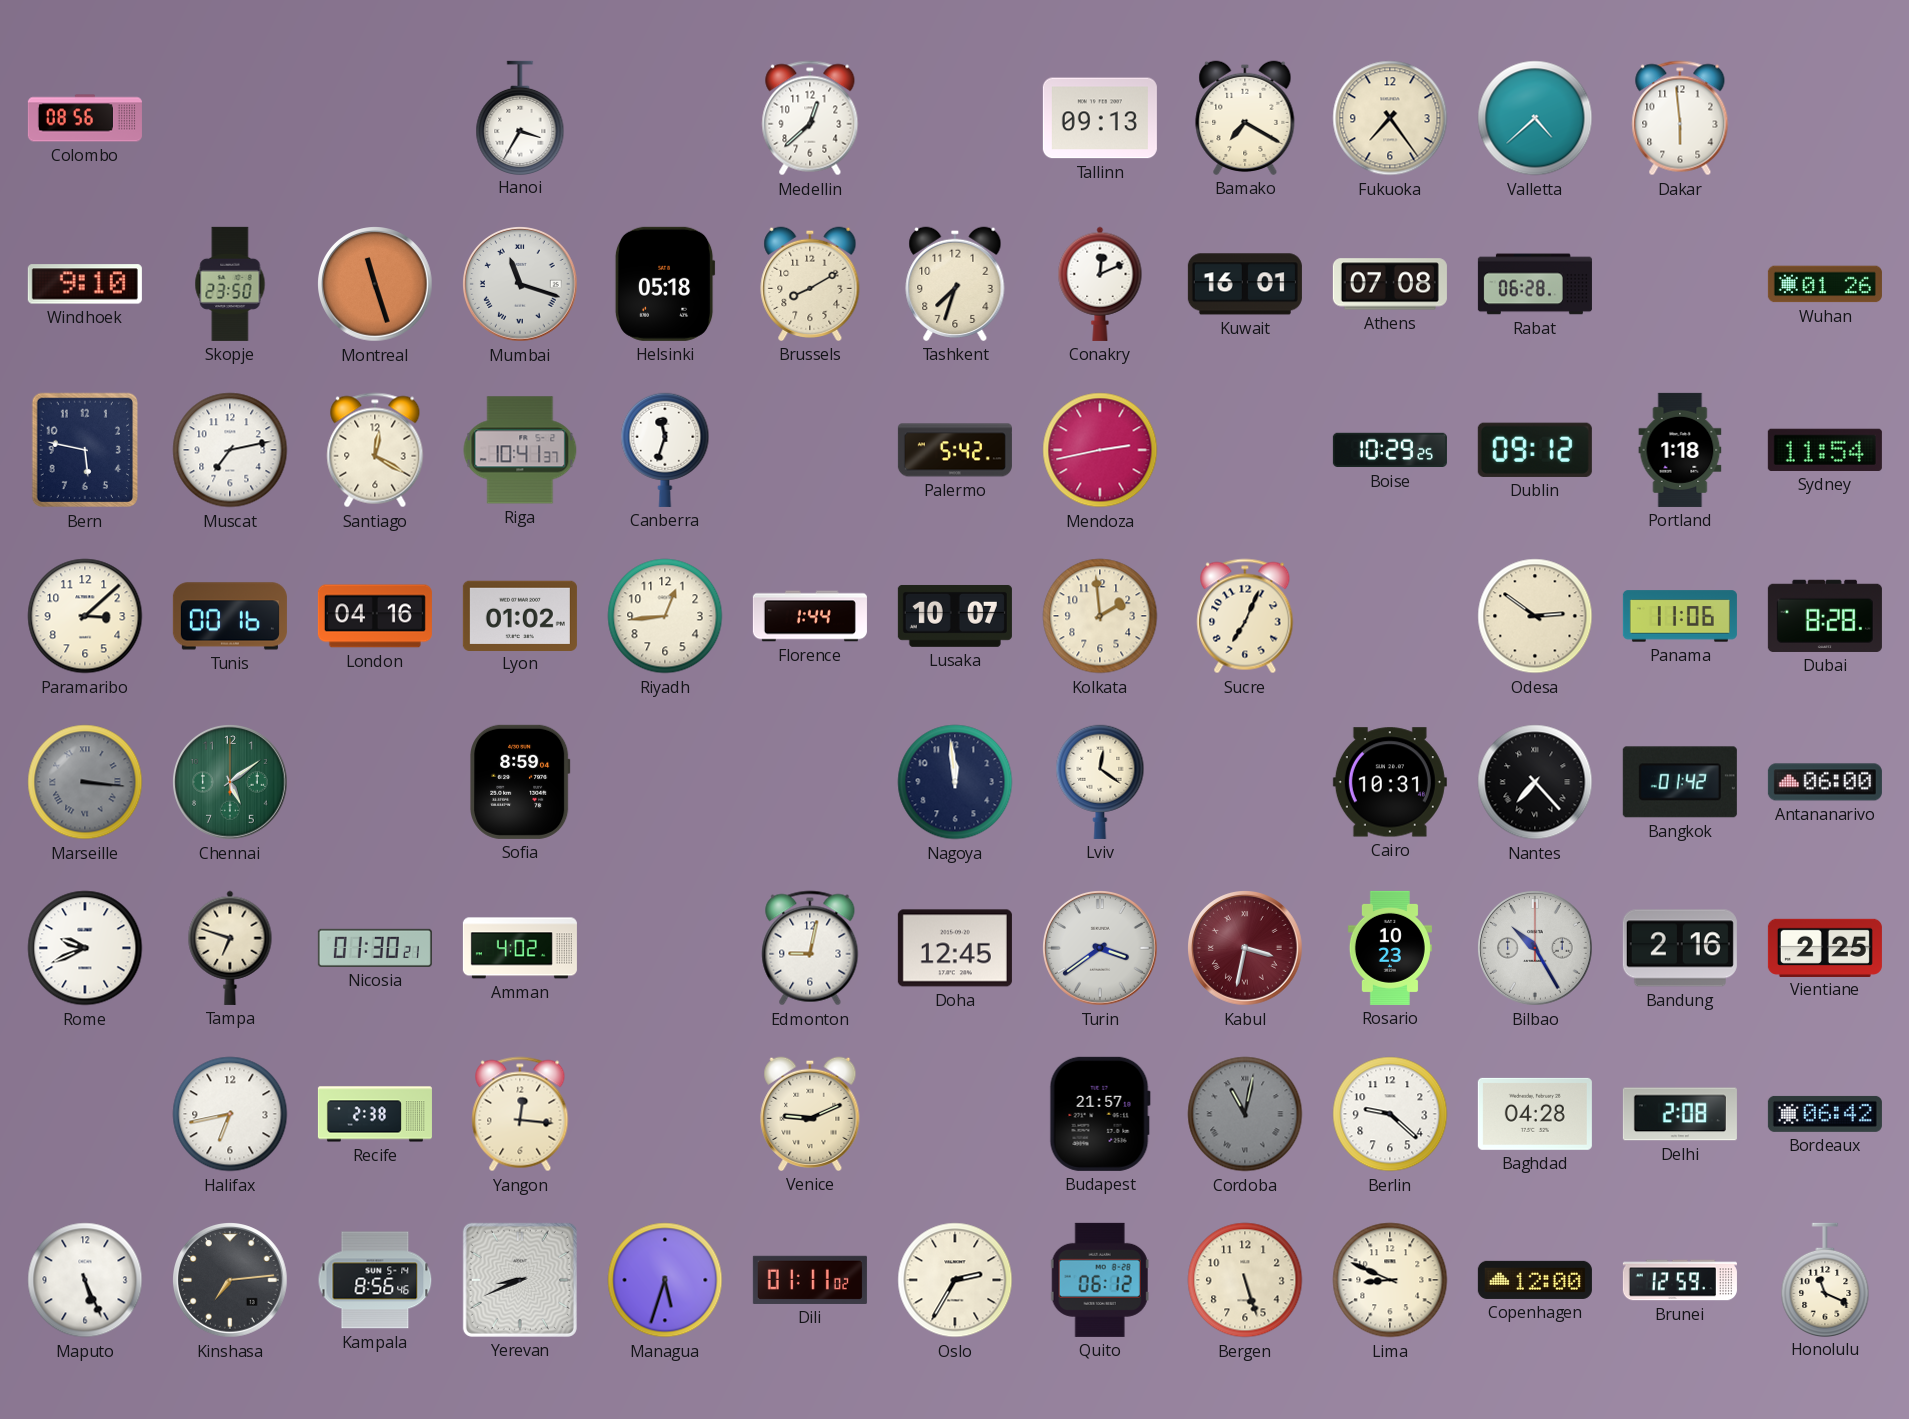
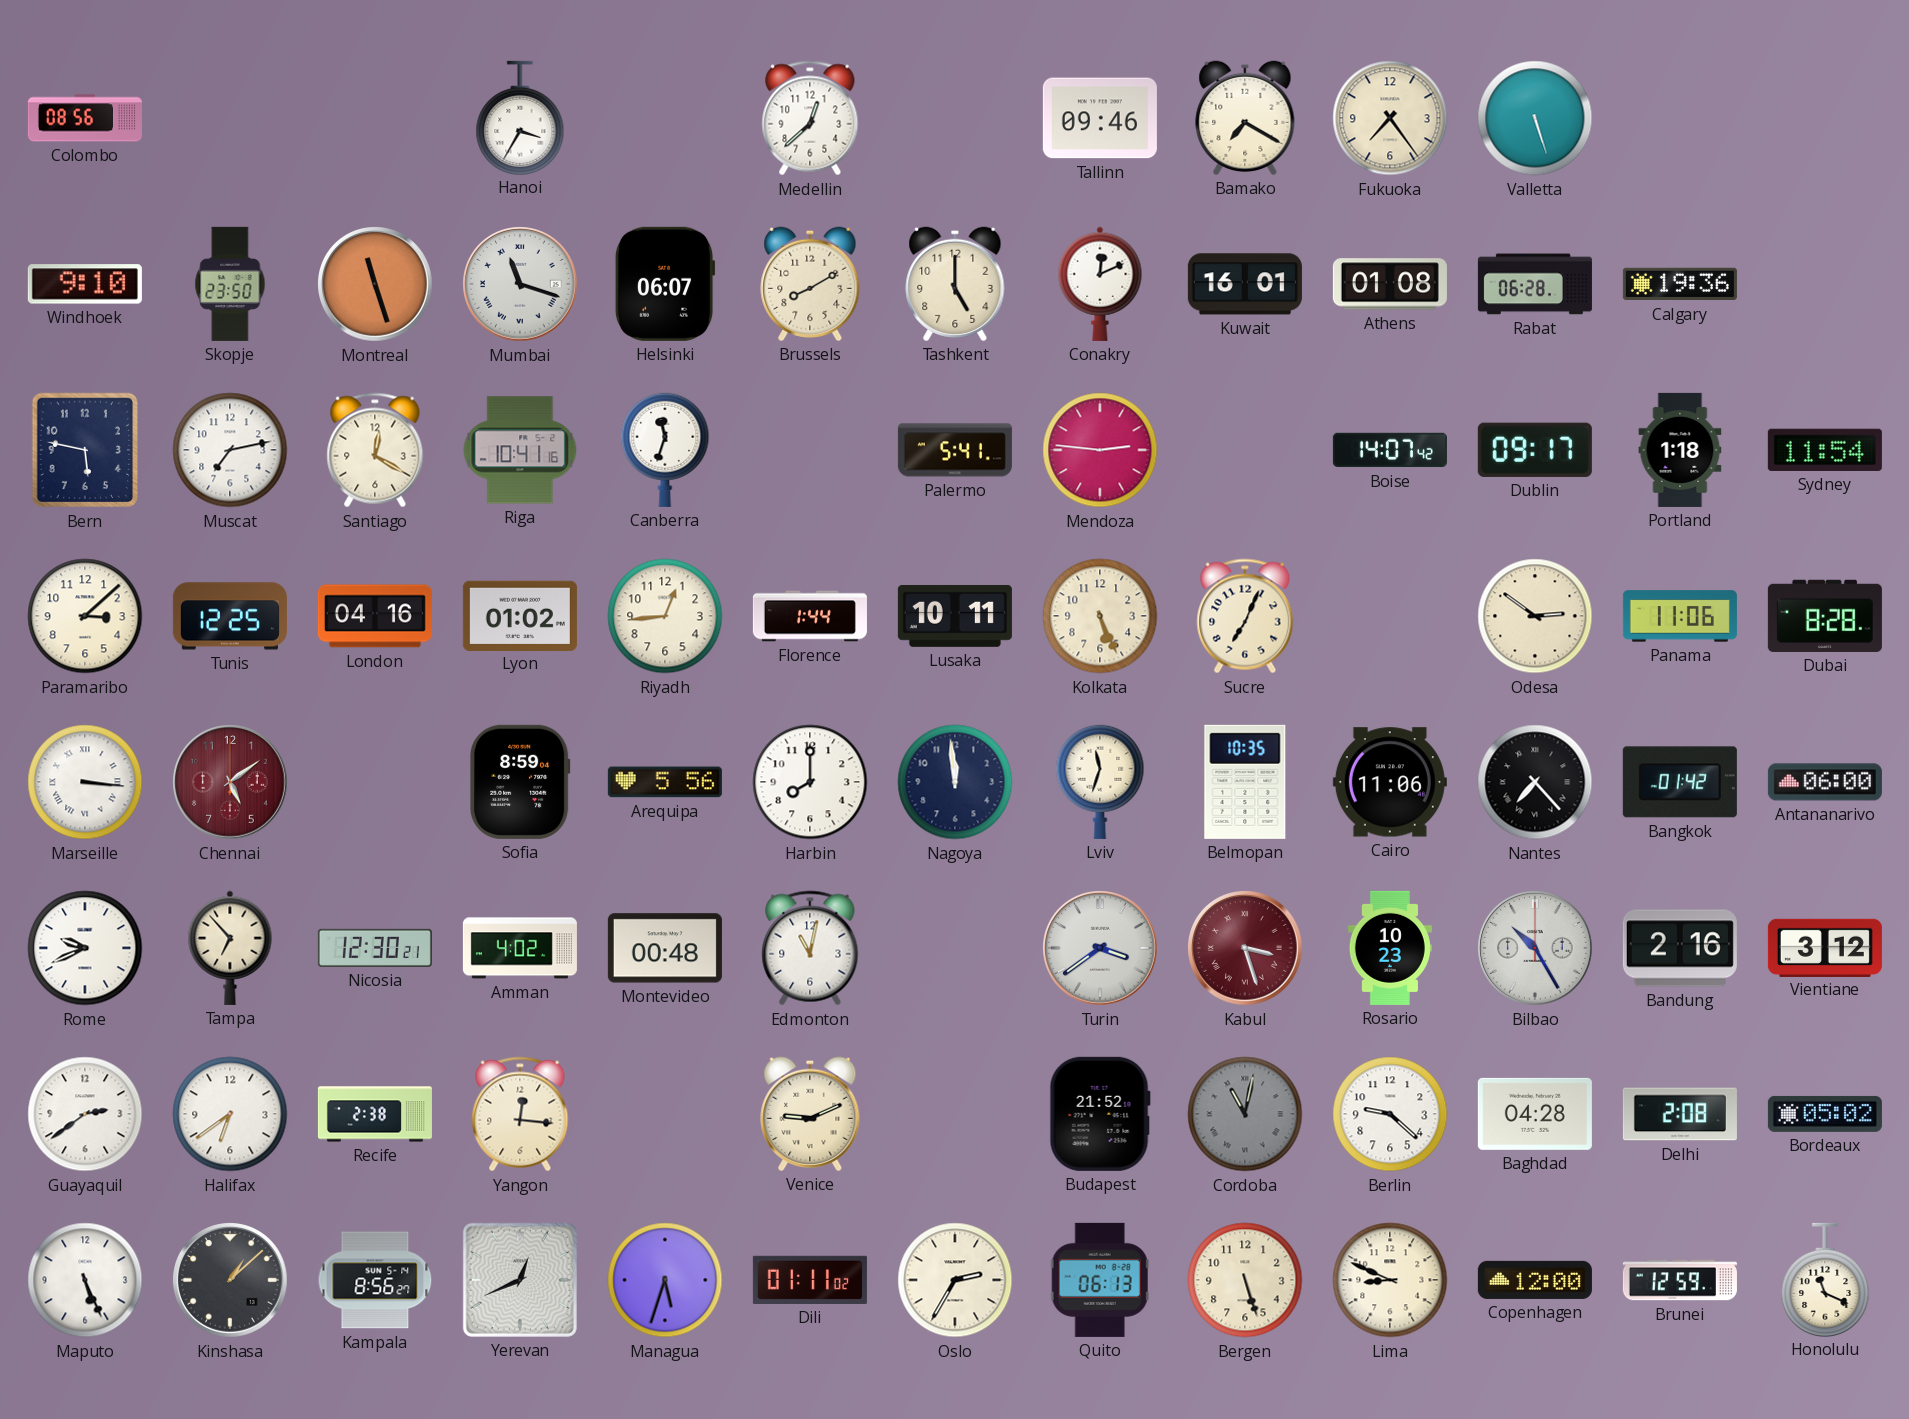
Tallinn: 09:13 -> 09:46 (1100, 118)
Valletta: 4:38 -> 5:27 (1535, 118)
Dakar: 5:59 -> none (1680, 118)
Helsinki: 05:18 -> 06:07 (665, 284)
Tashkent: 7:33 -> 5:00 (955, 284)
Athens: 07:08 -> 01:08 (1390, 284)
Calgary: none -> 19:36 (1680, 284)
Wuhan: 01:26 -> none (1825, 284)
Riga: 10:41:37 -> 10:41:16 (520, 450)
Palermo: 5:42 -> 5:41 (955, 450)
Mendoza: 2:43 -> 2:46 (1100, 450)
Boise: 10:29 -> 14:07 (1390, 450)
Dublin: 09:12 -> 09:17 (1535, 450)
Tunis: 00:16 -> 12:25 (230, 616)
Lusaka: 10:07 -> 10:11 (955, 616)
Kolkata: 1:59 -> 5:26 (1100, 616)
Marseille dial: grey -> white (85, 782)
Chennai dial: green -> burgundy (231, 783)
Arequipa: none -> 5:56 (665, 782)
Harbin: none -> 8:00 (810, 782)
Lviv: 12:21 -> 11:33 (1100, 782)
Belmopan: none -> 10:35 (1245, 782)
Cairo: 10:31 -> 11:06 (1390, 782)
Tampa: 6:48 -> 6:53 (230, 948)
Nicosia: 01:30 -> 12:30 (375, 948)
Montevideo: none -> 00:48 (665, 948)
Edmonton: 9:02 -> 11:02 (810, 948)
Doha: 12:45 -> none (955, 948)
Kabul: 3:32 -> 3:27 (1246, 949)
Vientiane: 2:25 -> 3:12 (1825, 947)
Guayaquil: none -> 2:39 (85, 1114)
Halifax: 6:43 -> 6:39 (230, 1114)
Budapest: 21:57 -> 21:52 (1100, 1114)
Bordeaux: 06:42 -> 05:02 (1825, 1114)
Kinshasa: 7:14 -> 1:08 (231, 1281)
Kampala: 8:56:46 -> 8:56:27 (375, 1280)
Yerevan: 8:41 -> 12:41 (520, 1280)
Quito: 06:12 -> 06:13 (1100, 1280)
